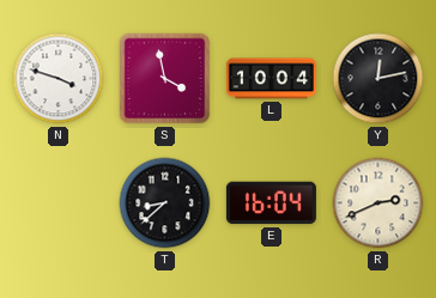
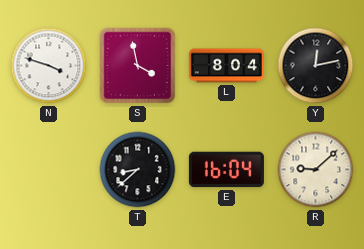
L: 10:04 -> 8:04 (226, 66)
R: 2:41 -> 9:08 (316, 170)
